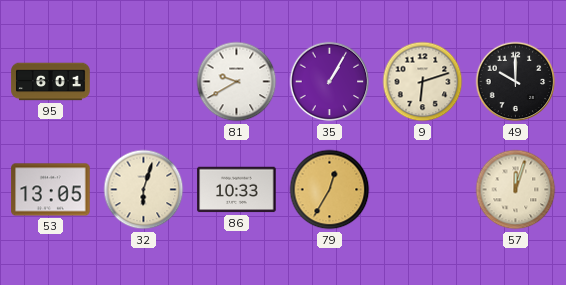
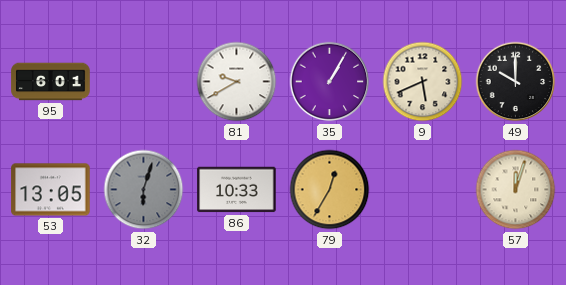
9: 6:12 -> 5:41 (423, 82)
32 dial: cream -> grey (144, 190)
